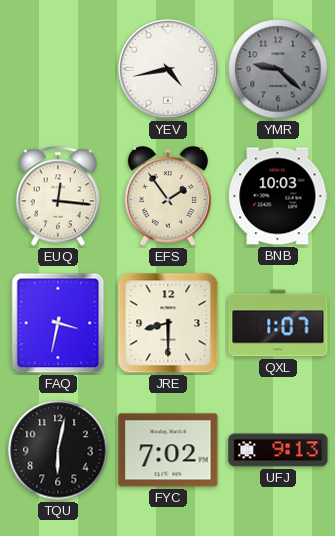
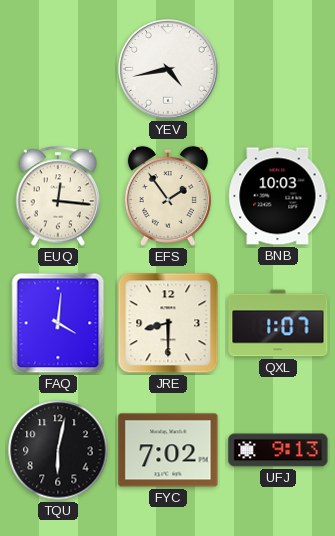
YMR: 9:22 -> none (278, 69)
FAQ: 3:32 -> 4:01 (58, 323)
